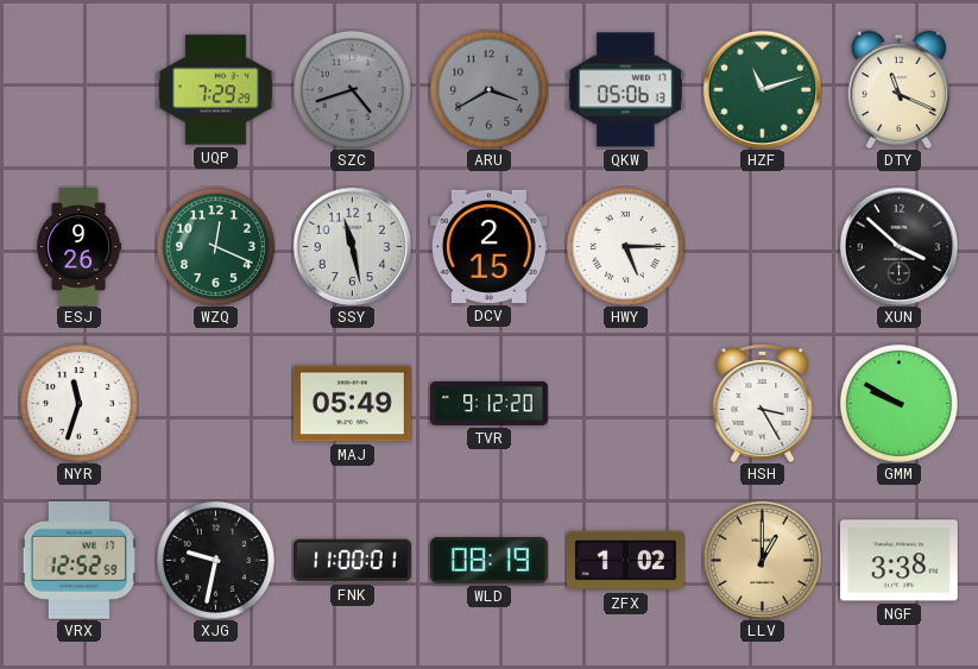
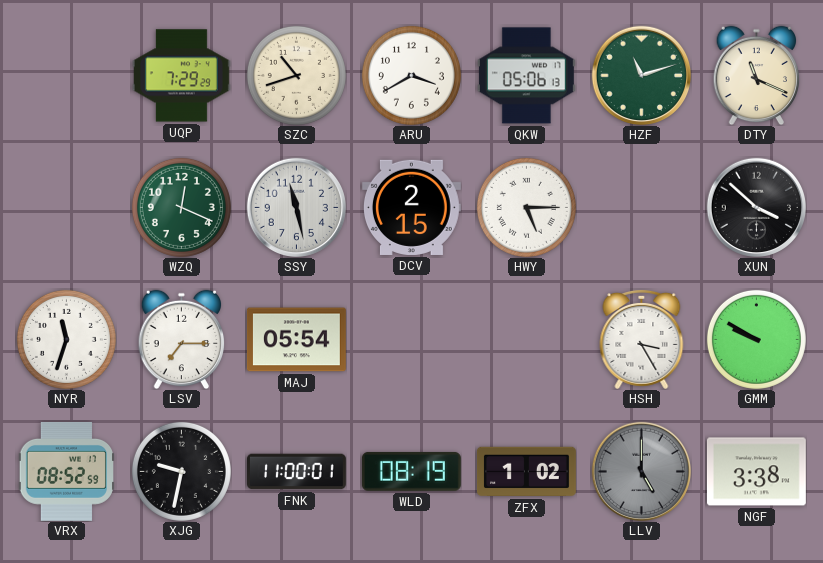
SZC: 4:42 -> 10:42 (296, 75)
SZC dial: grey -> cream (296, 75)
ARU dial: grey -> white (411, 75)
ESJ: 9:26 -> none (80, 247)
LSV: none -> 7:15 (182, 339)
MAJ: 05:49 -> 05:54 (296, 340)
TVR: 9:12 -> none (490, 403)
VRX: 12:52 -> 08:52 (66, 471)
LLV: 1:00 -> 5:00 (641, 471)
LLV dial: champagne -> grey (641, 471)
